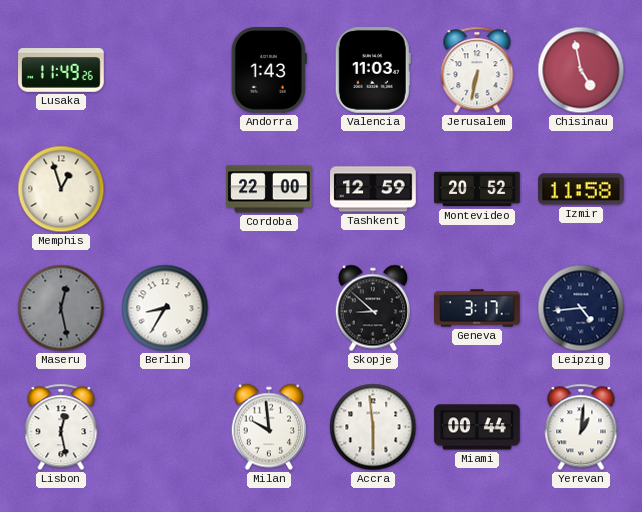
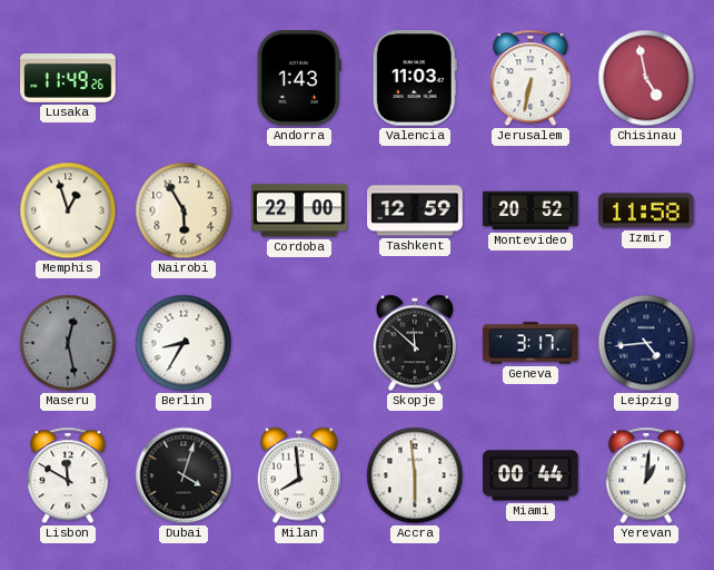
Nairobi: none -> 5:55 (184, 210)
Skopje: 8:52 -> 11:52 (414, 343)
Lisbon: 12:28 -> 11:50 (68, 475)
Dubai: none -> 4:03 (184, 475)
Milan: 9:59 -> 7:59 (298, 475)
